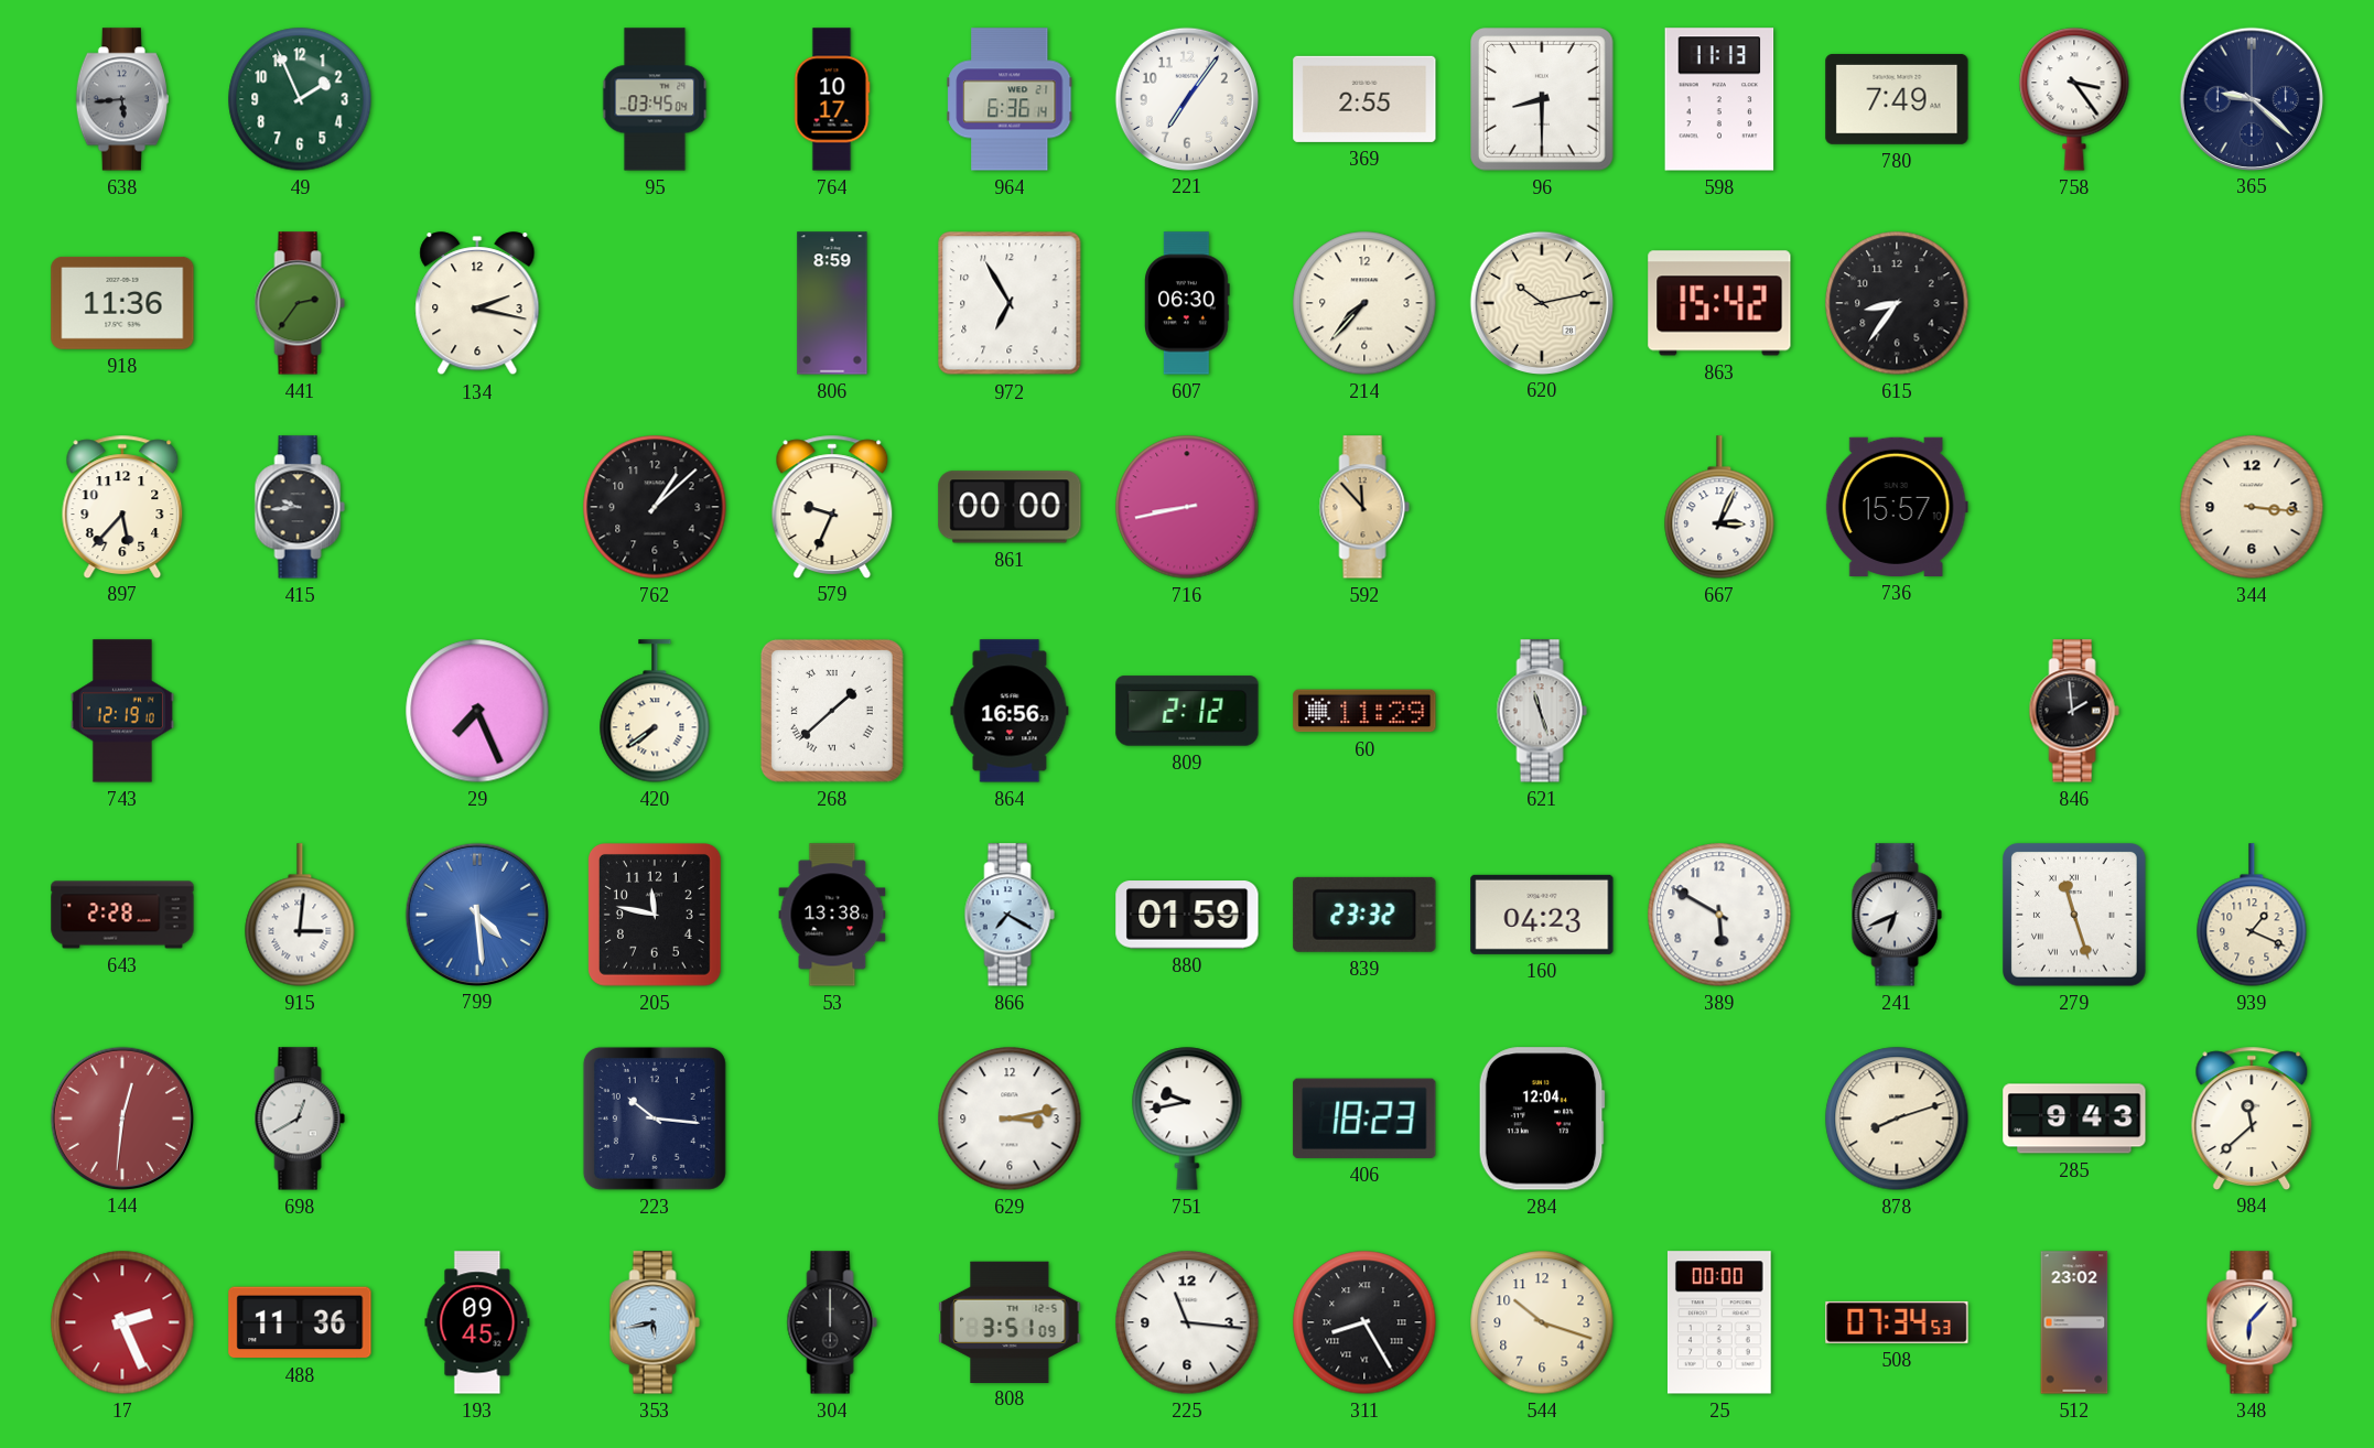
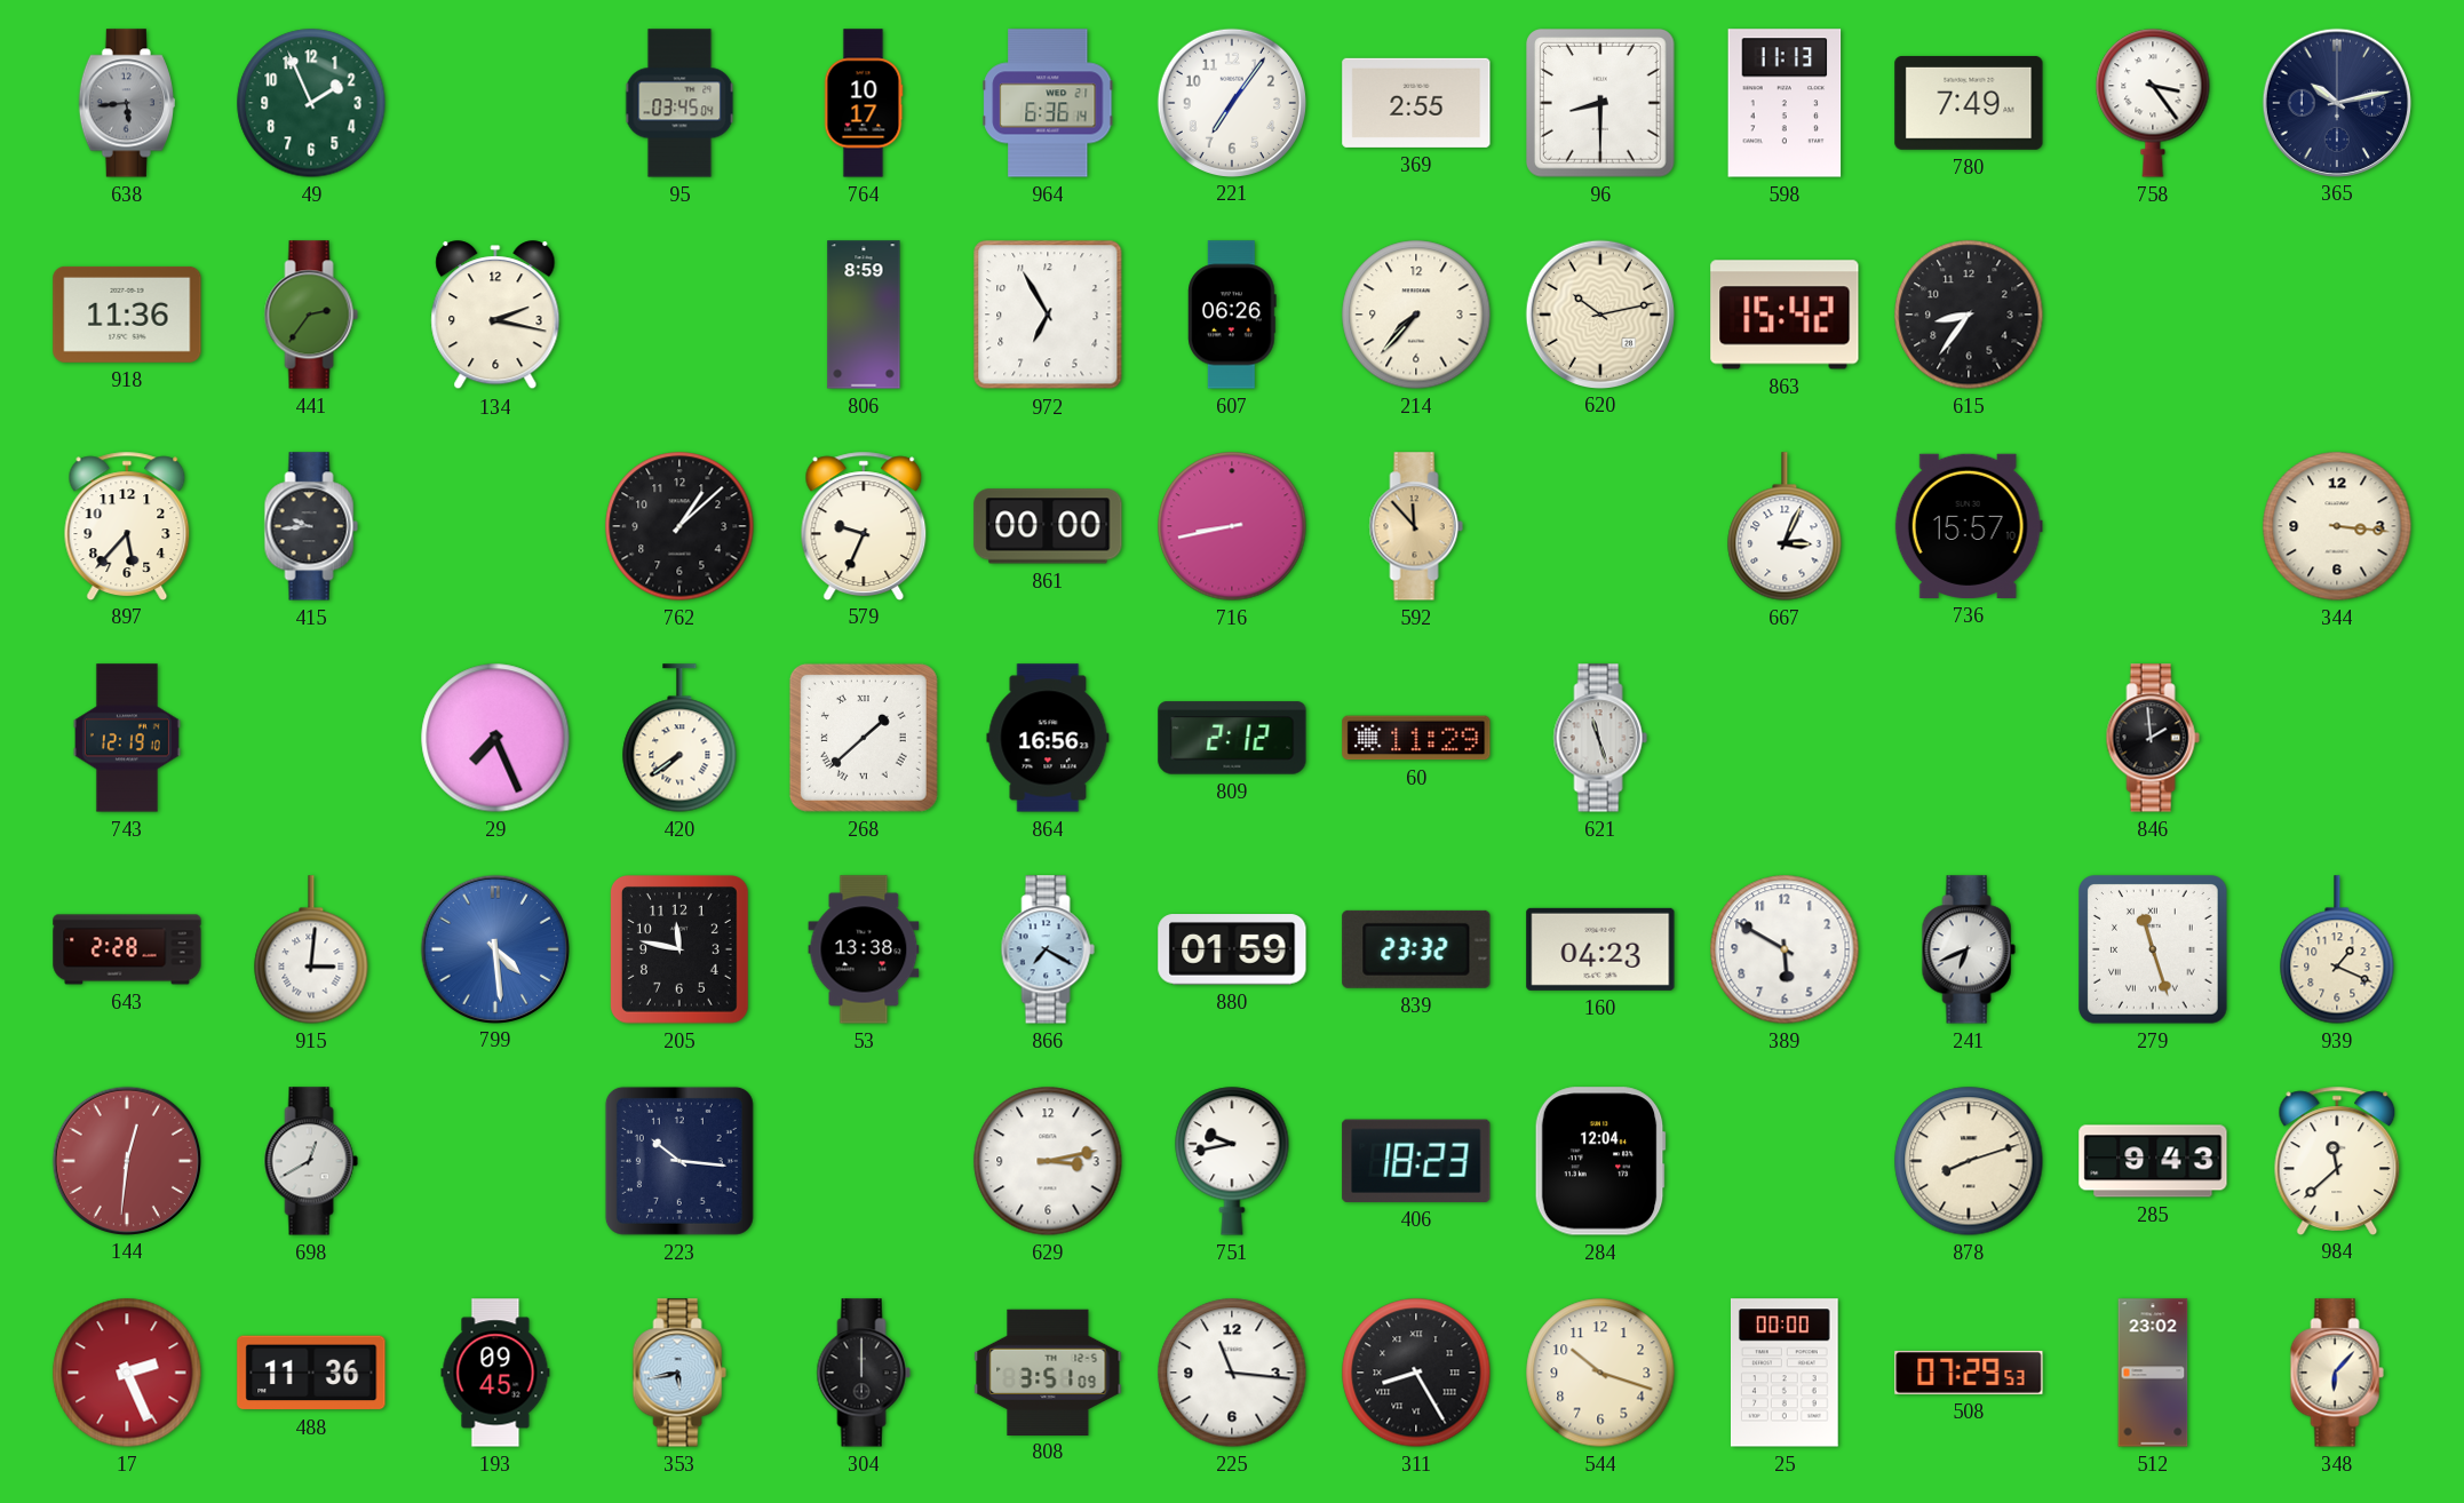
365: 9:22 -> 10:13 (2336, 102)
607: 06:30 -> 06:26 (1233, 315)
508: 07:34 -> 07:29 (1969, 1373)
